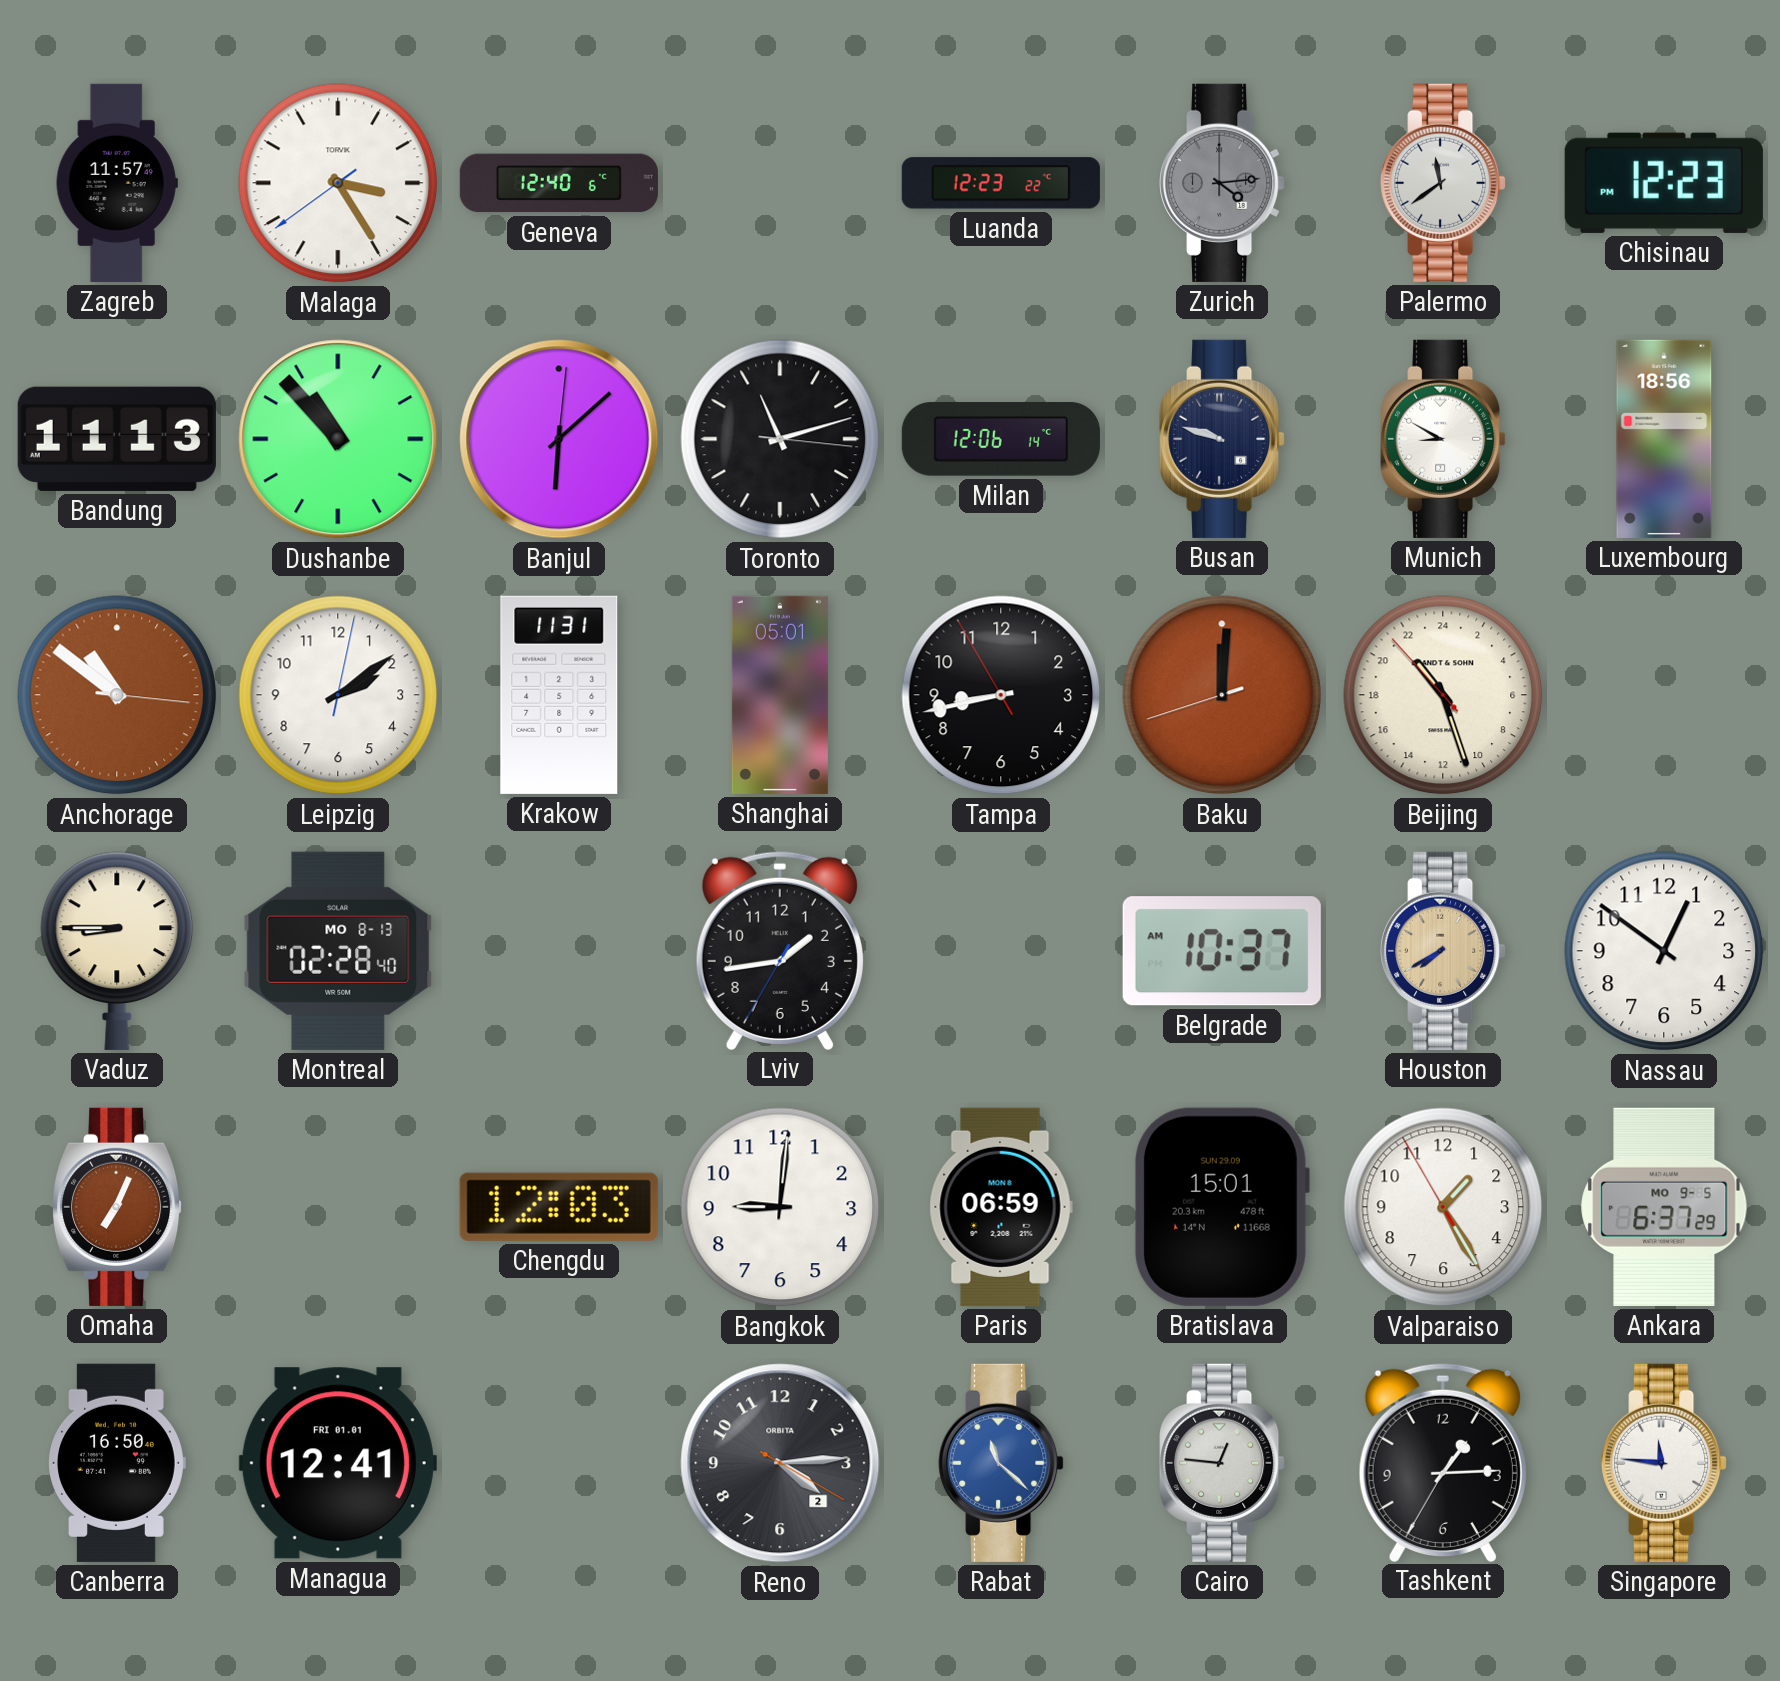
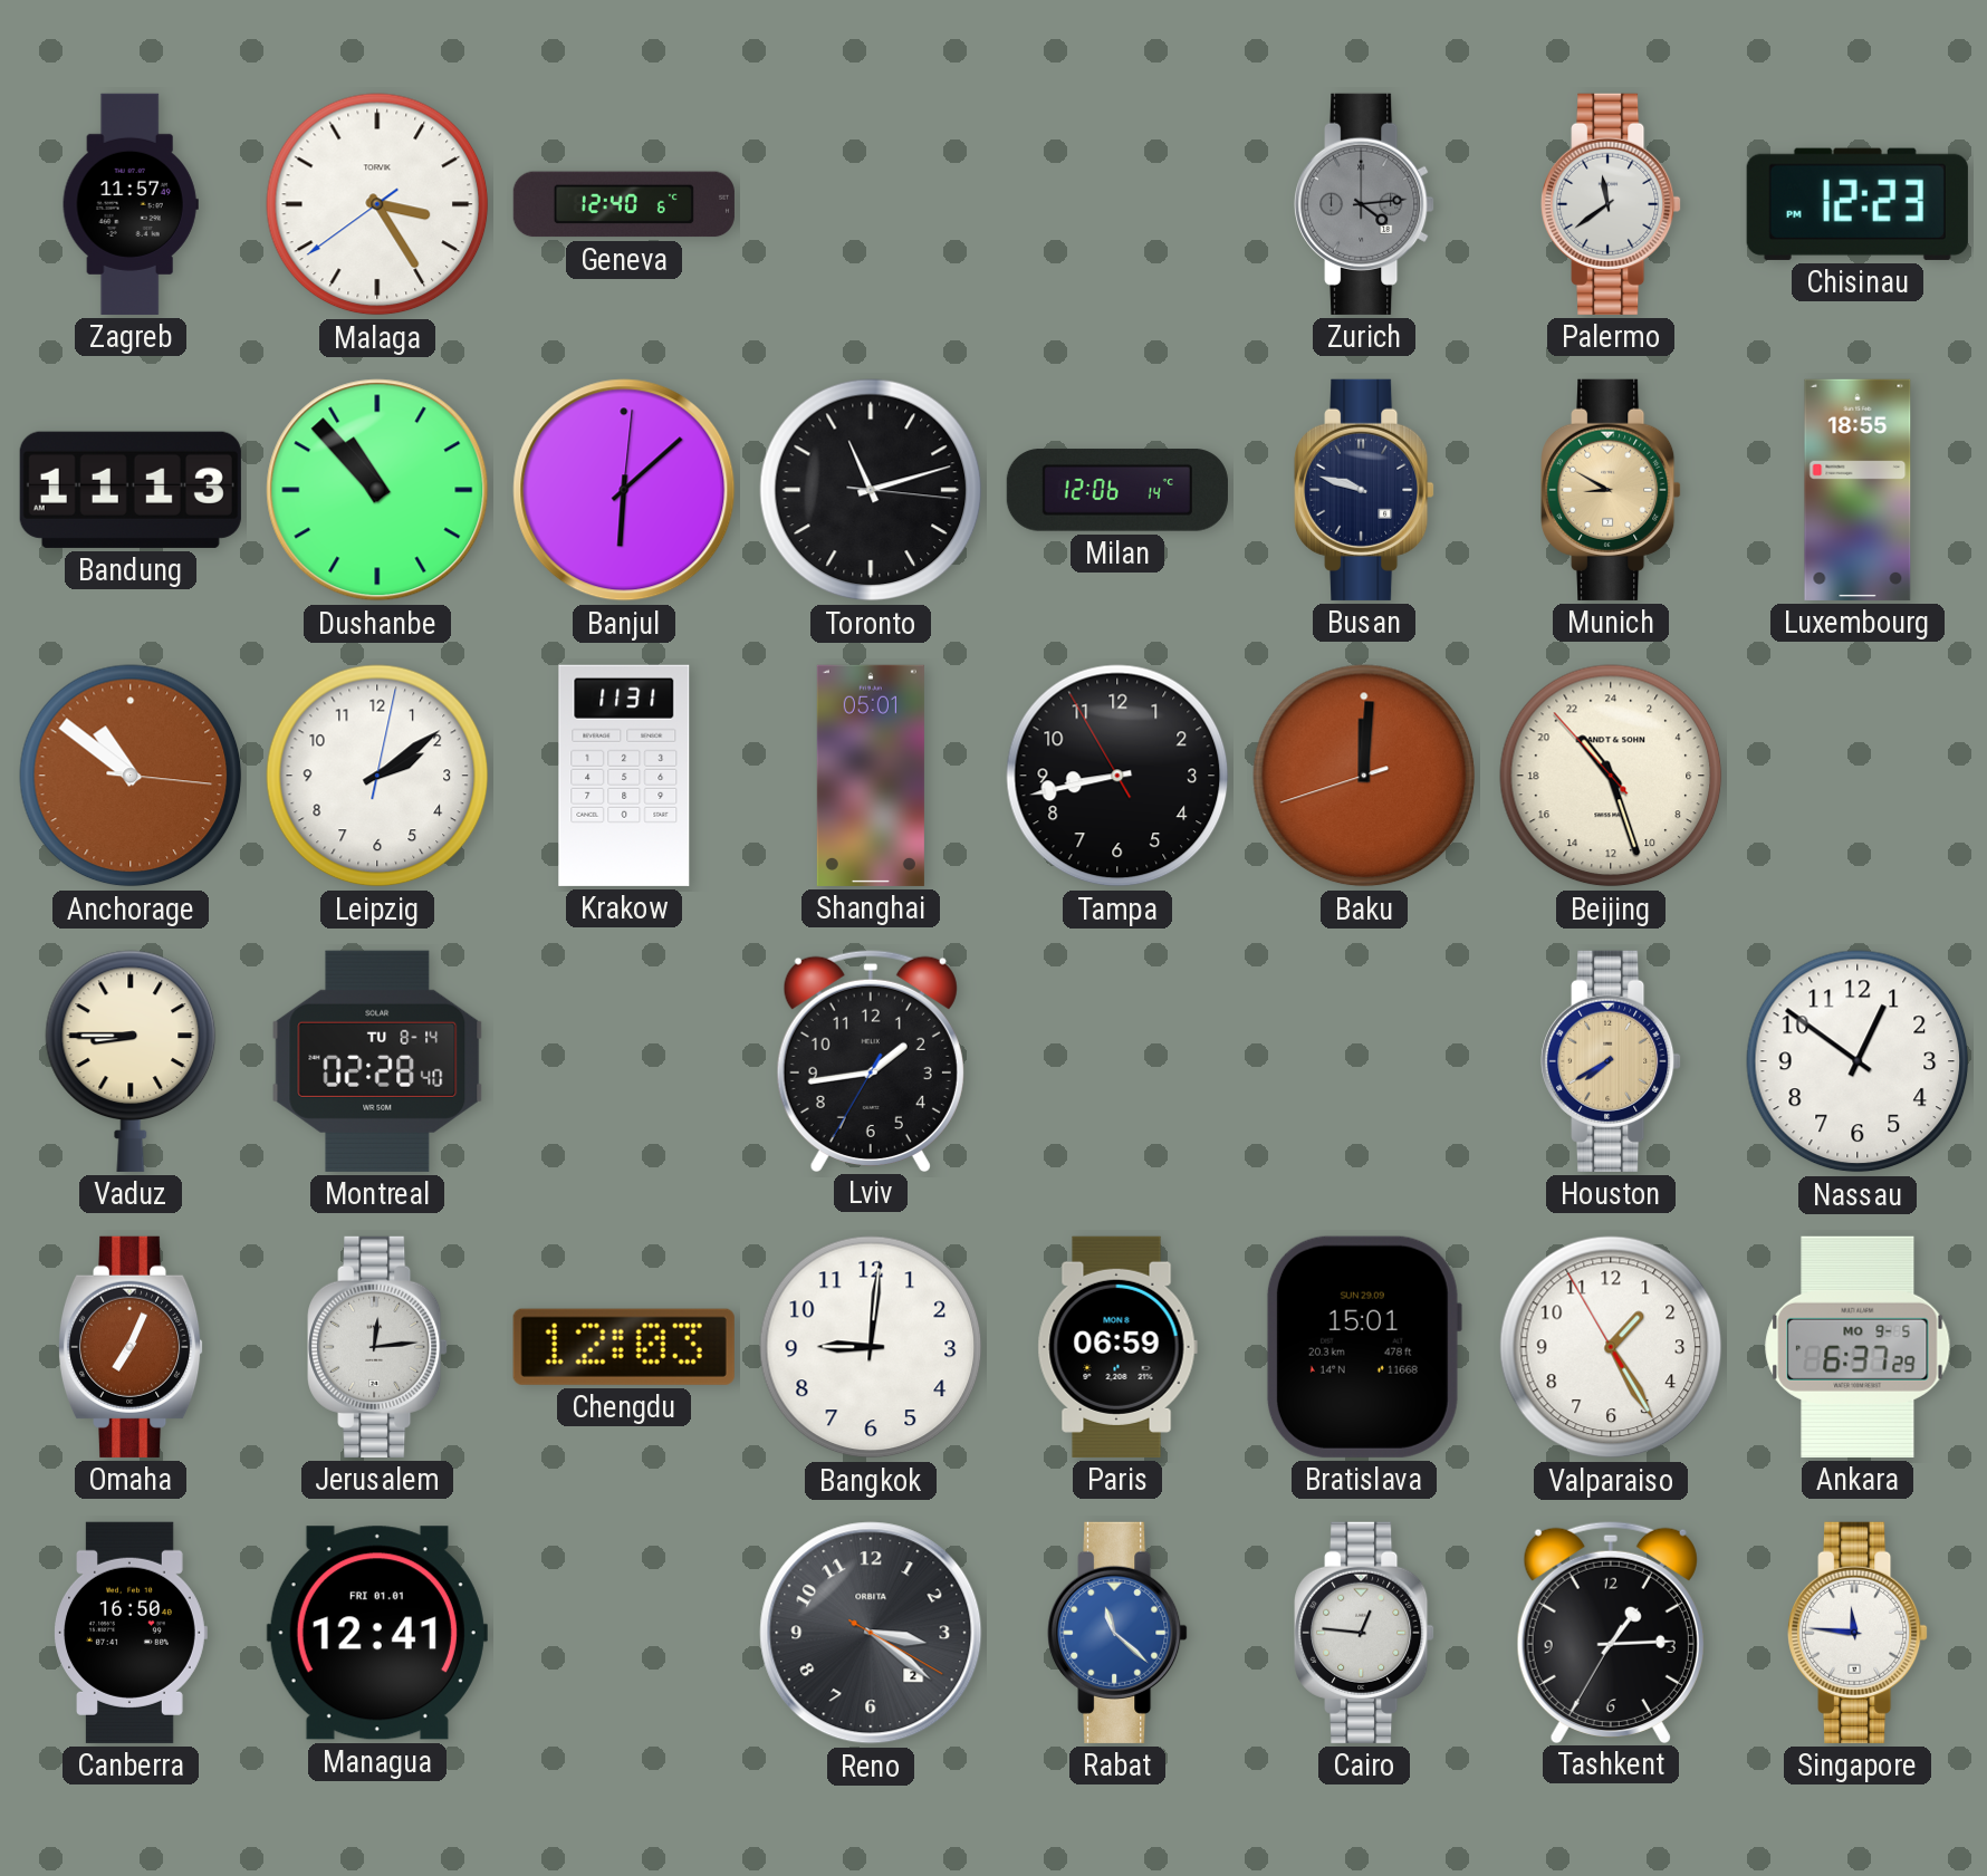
Luanda: 12:23 -> none (1001, 183)
Munich dial: white -> champagne (1611, 490)
Luxembourg: 18:56 -> 18:55 (1858, 490)
Montreal date: MO 8-13 -> TU 8-14 (377, 1061)
Belgrade: 10:37 -> none (1222, 951)
Jerusalem: none -> 12:14 (377, 1347)
Reno: 4:14 -> 3:21 (871, 1633)
